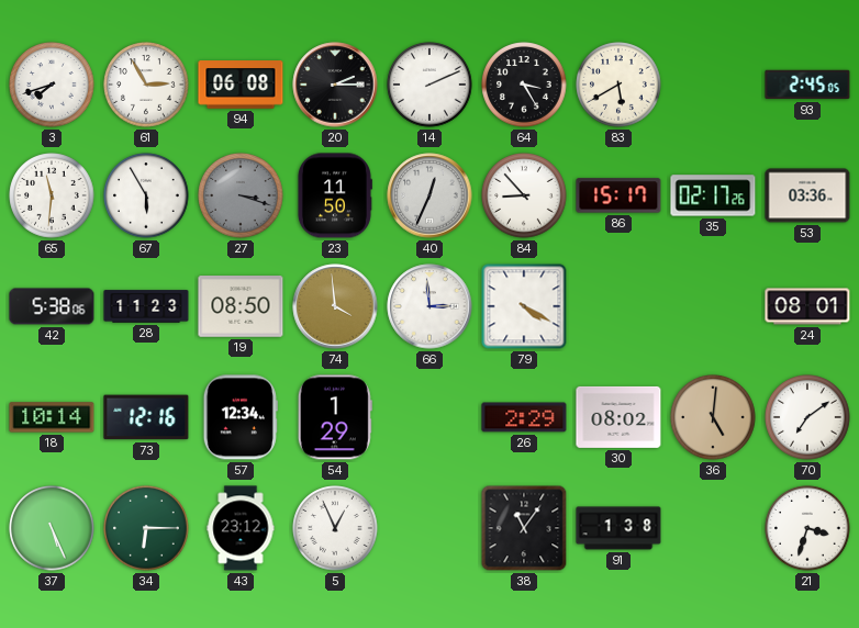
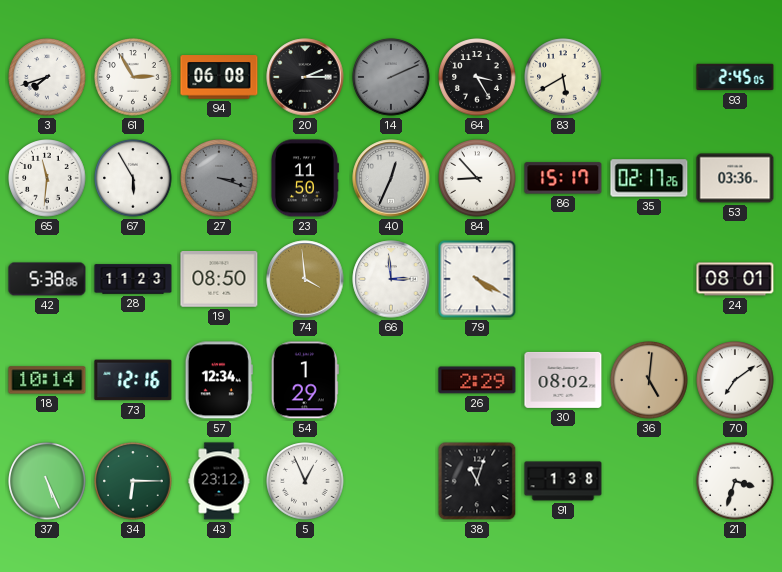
14 dial: white -> grey (391, 77)
38: 11:06 -> 11:03 (477, 481)
